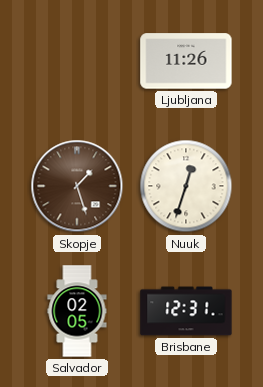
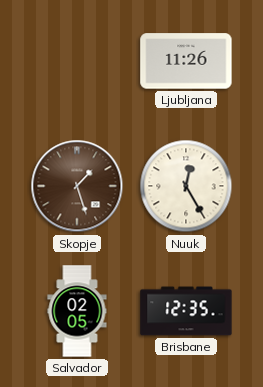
Nuuk: 12:33 -> 12:25 (186, 186)
Brisbane: 12:31 -> 12:35 (186, 311)
